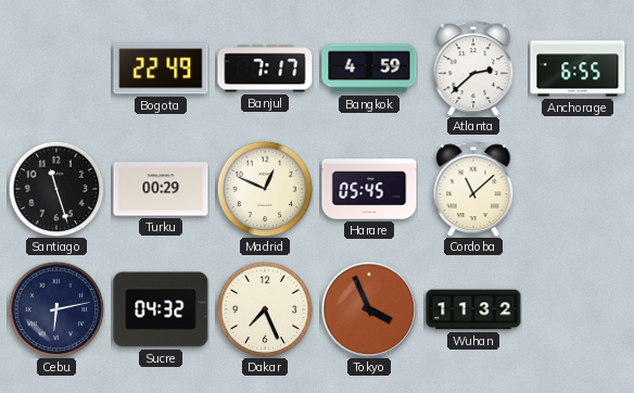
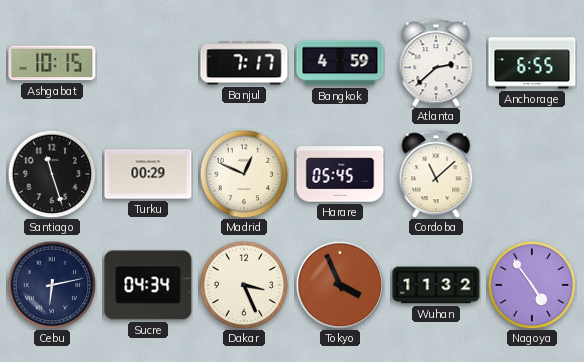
Ashgabat: none -> 10:15 (52, 63)
Bogota: 22:49 -> none (161, 68)
Sucre: 04:32 -> 04:34 (148, 285)
Dakar: 7:26 -> 3:26 (244, 285)
Nagoya: none -> 4:54 (532, 285)
